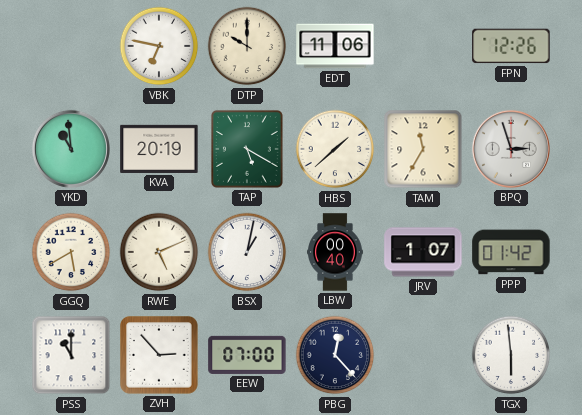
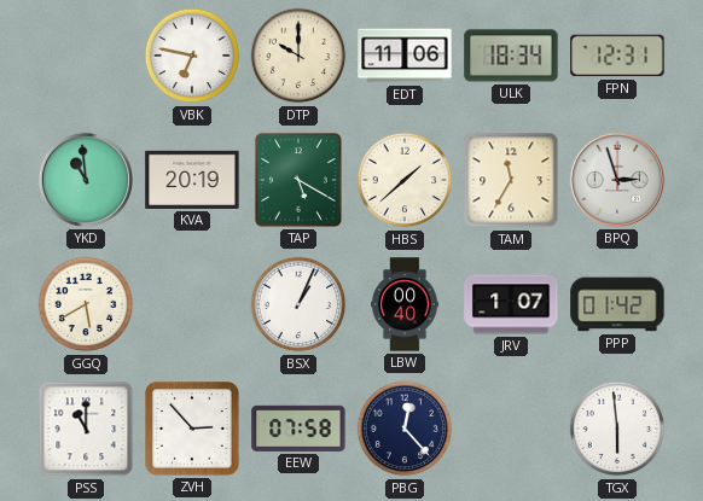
ULK: none -> 18:34 (511, 56)
FPN: 12:26 -> 12:31 (617, 56)
RWE: 5:11 -> none (159, 252)
BSX: 1:02 -> 1:04 (298, 304)
EEW: 07:00 -> 07:58 (298, 429)
